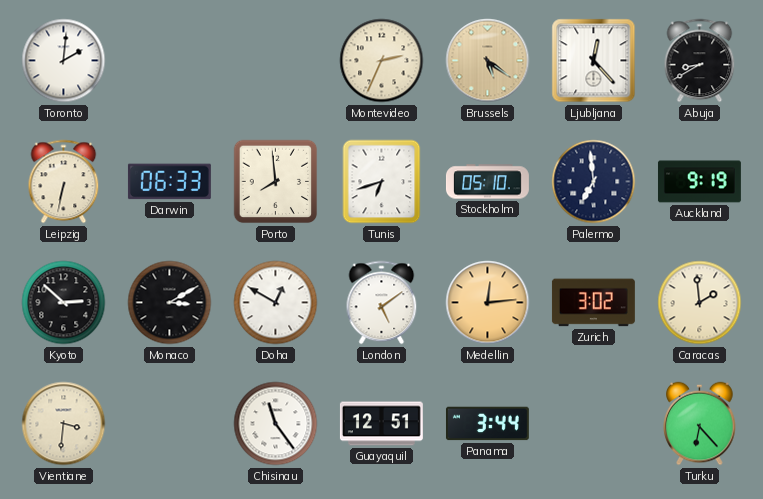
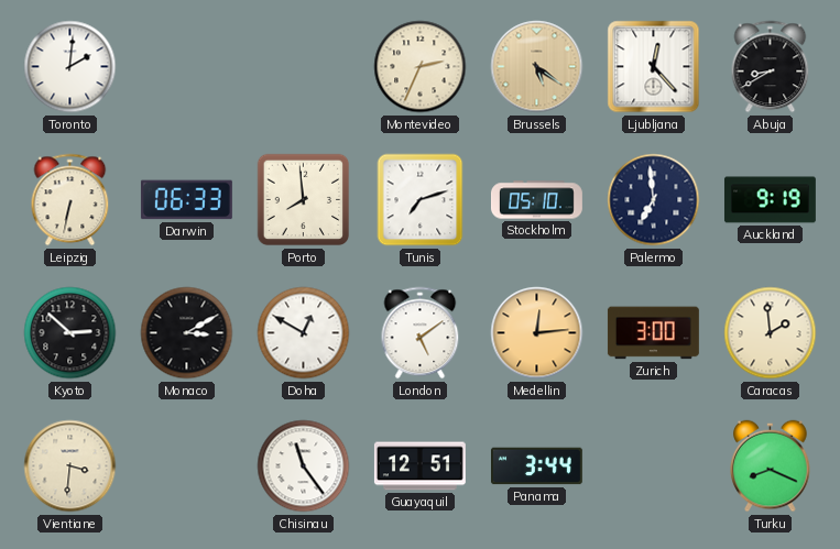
Tunis: 6:42 -> 7:12 (421, 200)
Zurich: 3:02 -> 3:00 (653, 333)
Turku: 6:23 -> 8:19 (771, 466)
